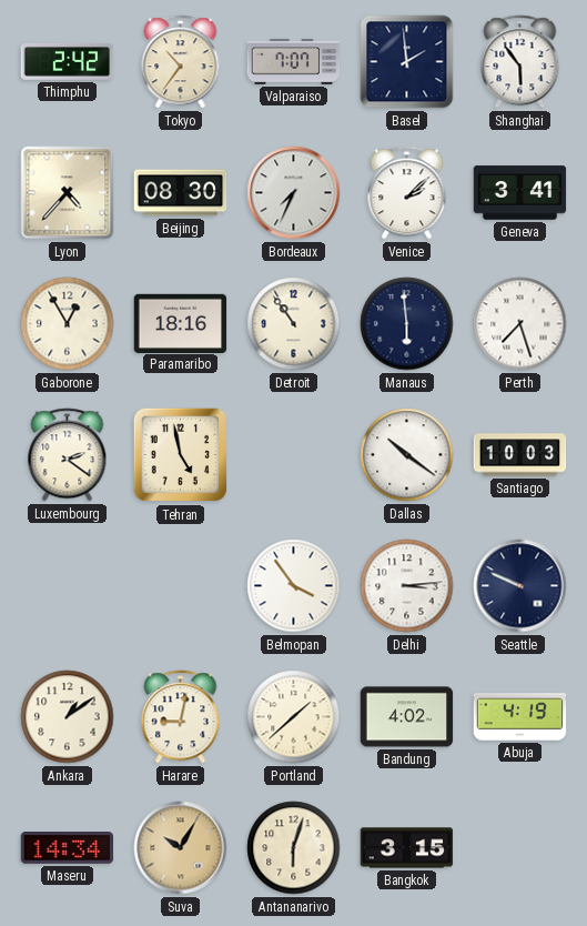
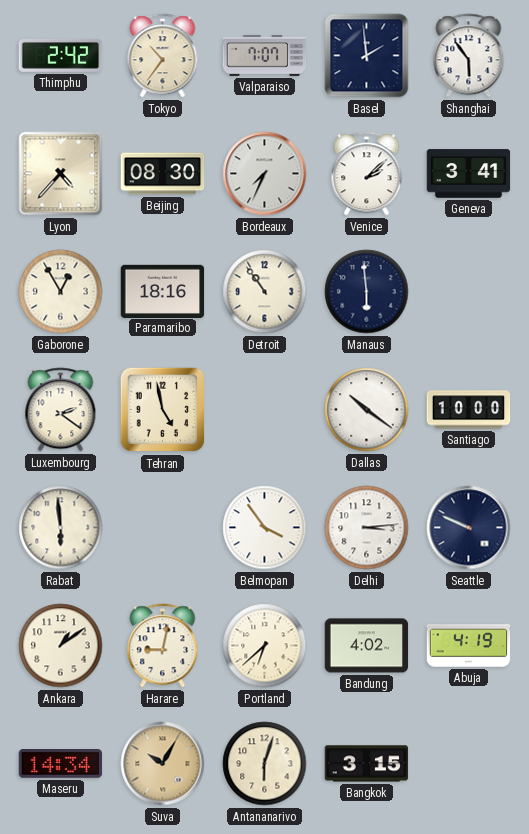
Perth: 7:27 -> none (520, 324)
Santiago: 10:03 -> 10:00 (469, 410)
Rabat: none -> 5:59 (61, 528)
Portland: 1:38 -> 6:38 (265, 646)
